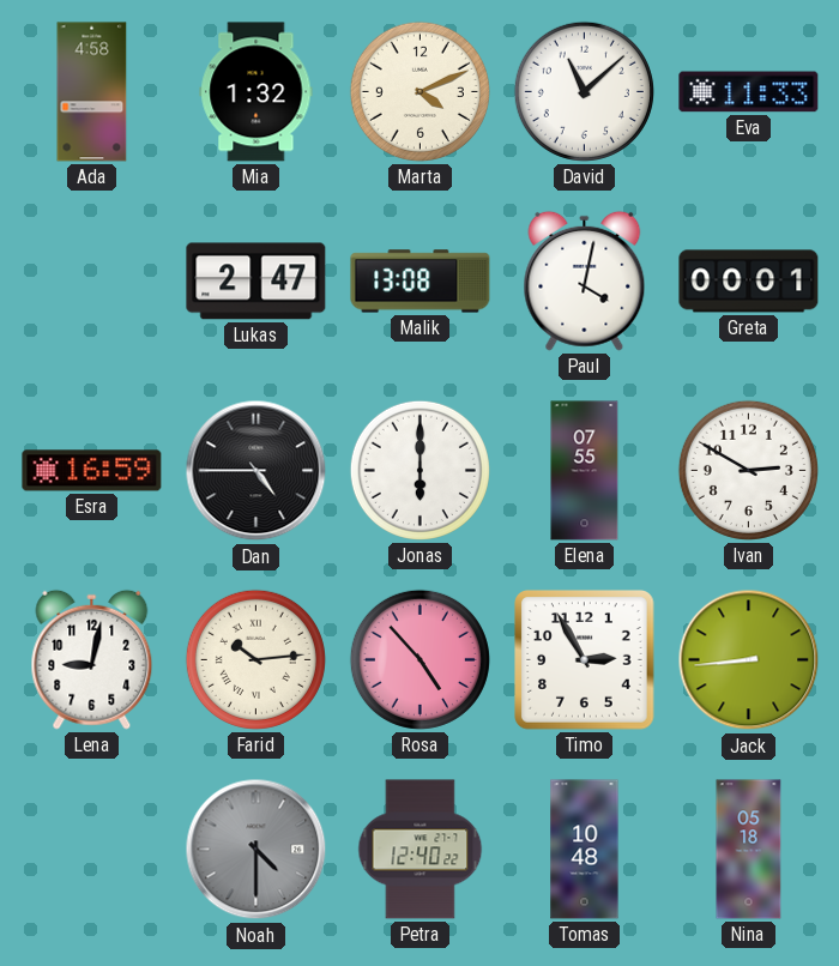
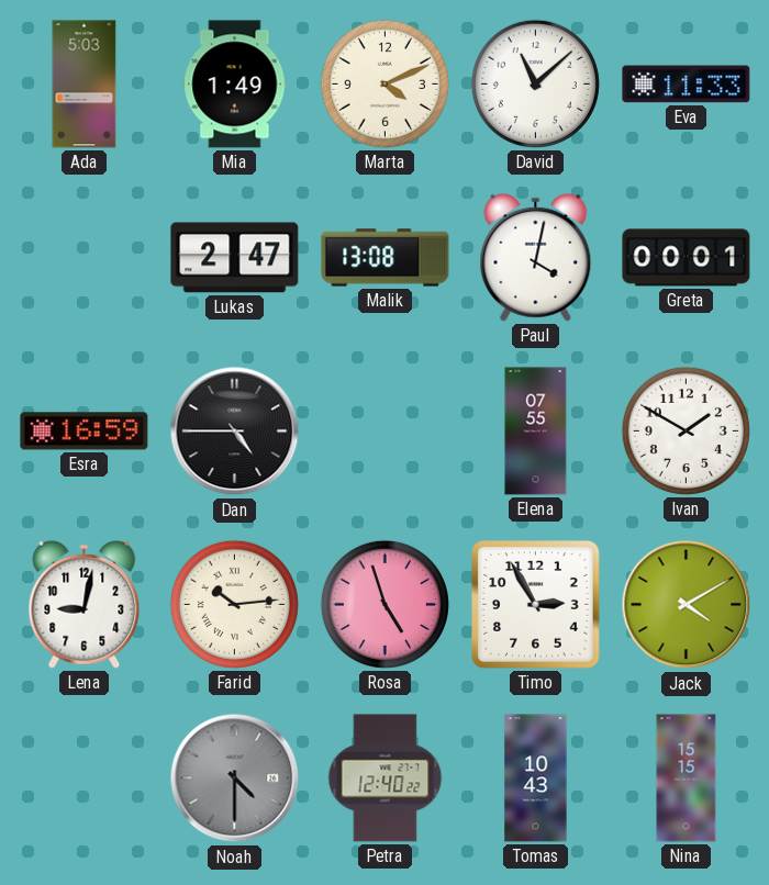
Ada: 4:58 -> 5:03 (85, 85)
Mia: 1:32 -> 1:49 (235, 85)
Jonas: 6:00 -> none (419, 470)
Ivan: 2:50 -> 1:50 (686, 430)
Rosa: 4:53 -> 4:57 (384, 604)
Jack: 8:44 -> 4:10 (687, 605)
Tomas: 10:48 -> 10:43 (536, 778)
Nina: 05:18 -> 15:15 (687, 778)
